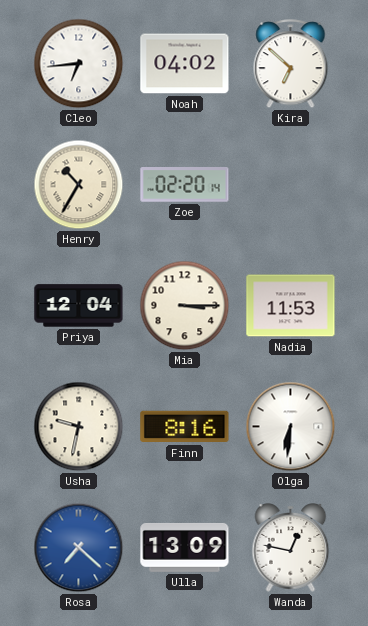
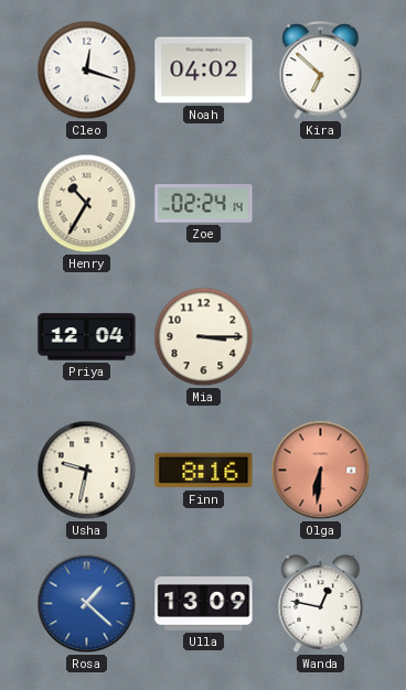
Cleo: 6:44 -> 12:18 (87, 71)
Zoe: 02:20 -> 02:24 (204, 204)
Nadia: 11:53 -> none (291, 306)
Olga dial: white -> salmon (321, 471)
Rosa: 7:22 -> 1:22 (87, 604)
